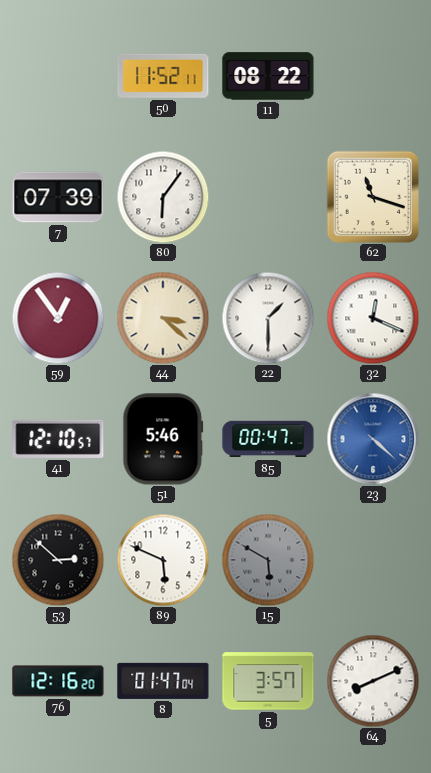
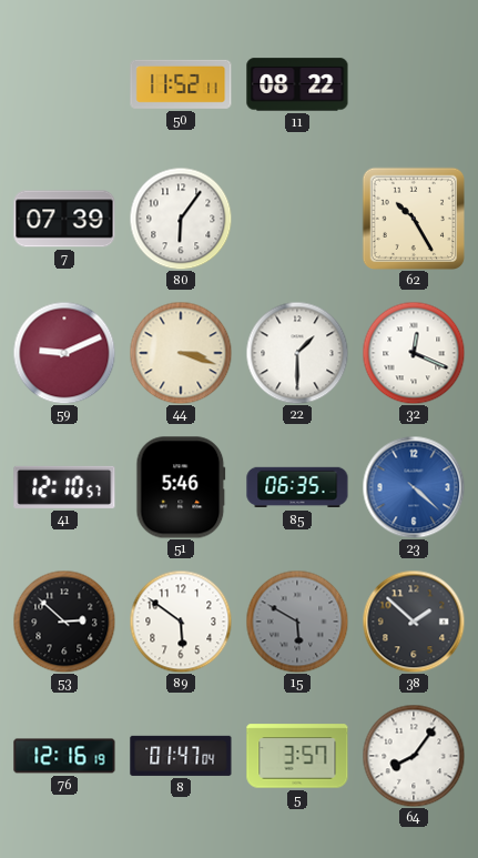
62: 11:18 -> 10:25 (413, 218)
59: 12:54 -> 9:11 (64, 353)
44: 3:22 -> 3:18 (181, 353)
85: 00:47 -> 06:35 (297, 487)
89: 5:49 -> 5:51 (181, 622)
38: none -> 1:52 (414, 622)
76: 12:16:20 -> 12:16:19 (64, 756)
64: 8:11 -> 8:06 (414, 756)
